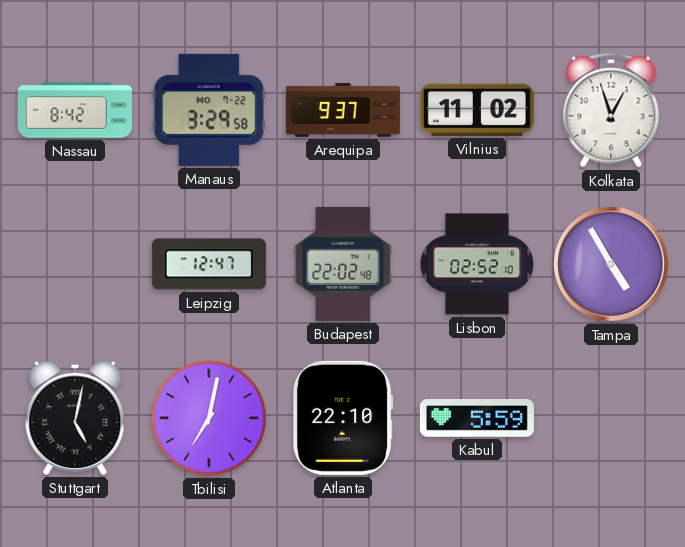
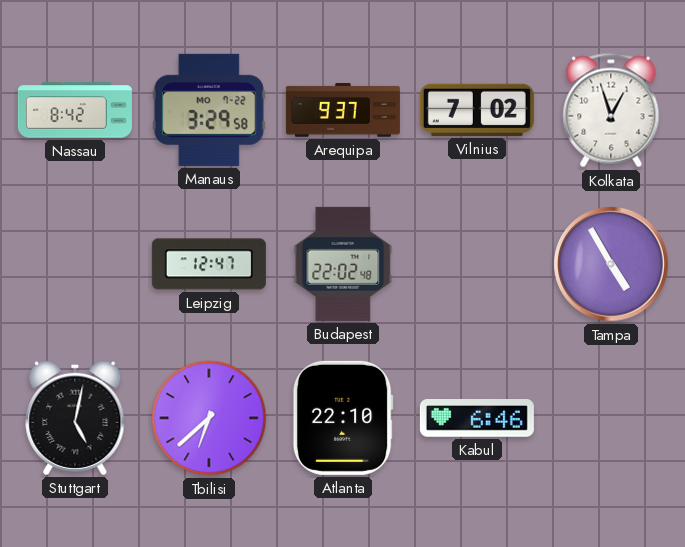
Vilnius: 11:02 -> 7:02 (477, 110)
Lisbon: 02:52 -> none (477, 264)
Tbilisi: 7:02 -> 6:38 (209, 418)
Kabul: 5:59 -> 6:46 (477, 419)
